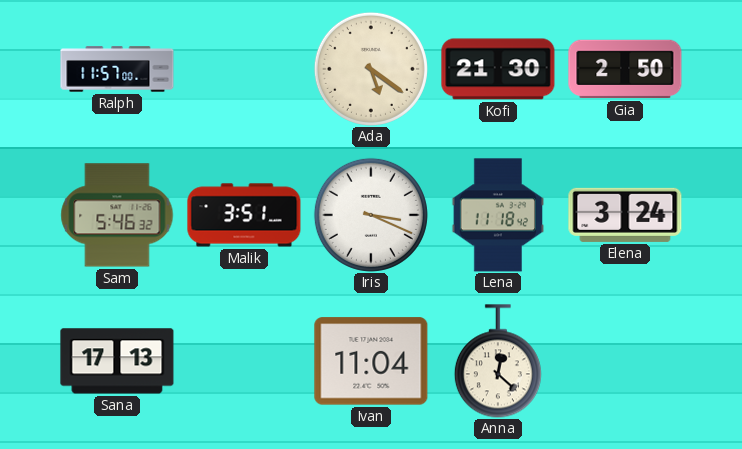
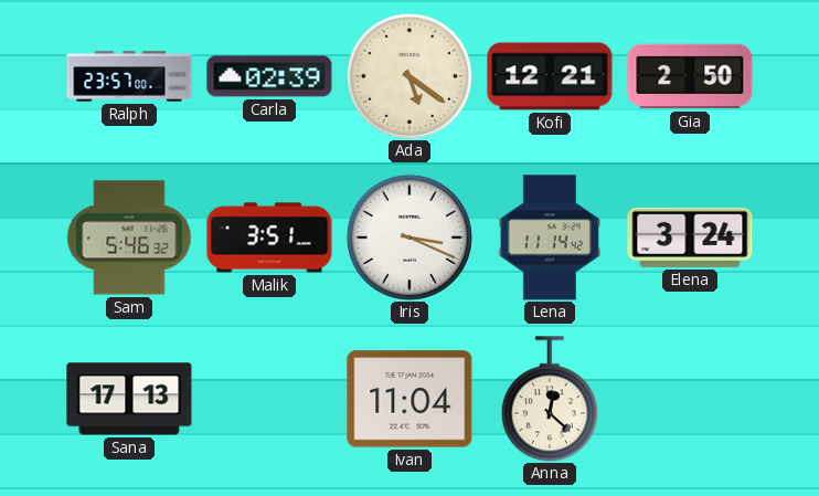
Ralph: 11:57 -> 23:57 (129, 76)
Carla: none -> 02:39 (269, 76)
Kofi: 21:30 -> 12:21 (550, 76)
Lena: 11:18 -> 11:14 (550, 238)
